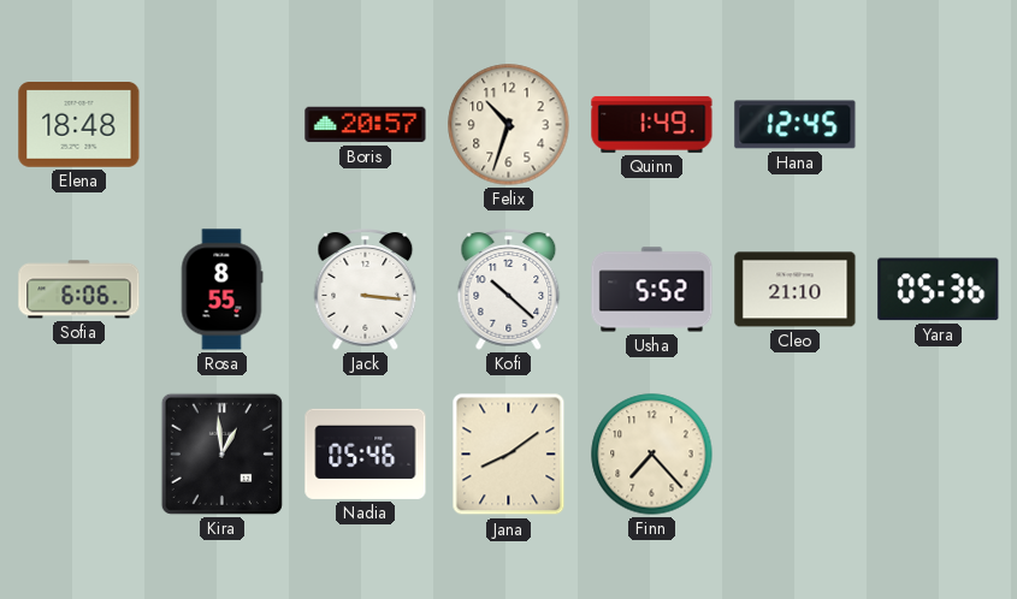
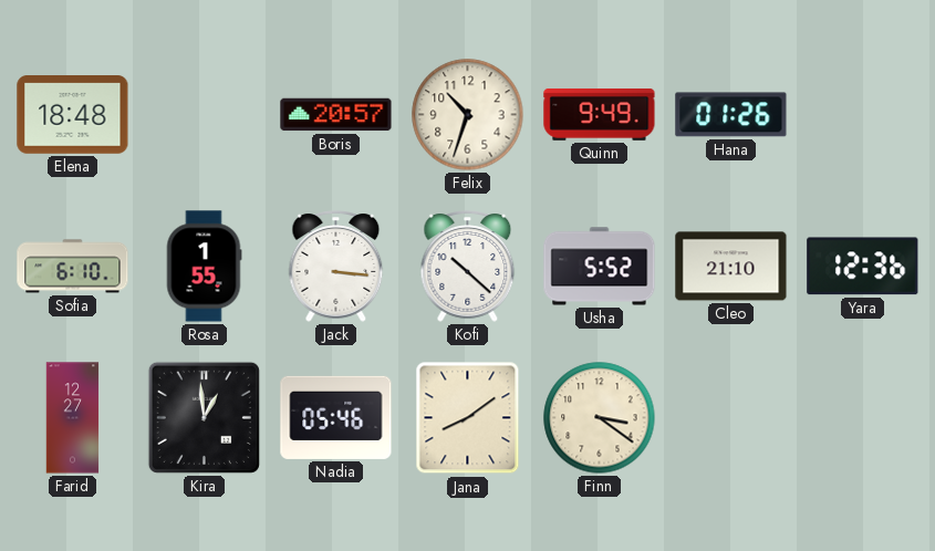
Quinn: 1:49 -> 9:49 (600, 114)
Hana: 12:45 -> 01:26 (731, 115)
Sofia: 6:06 -> 6:10 (73, 267)
Rosa: 8:55 -> 1:55 (204, 267)
Yara: 05:36 -> 12:36 (863, 267)
Farid: none -> 12:27 (73, 418)
Finn: 7:23 -> 3:21 (600, 418)
